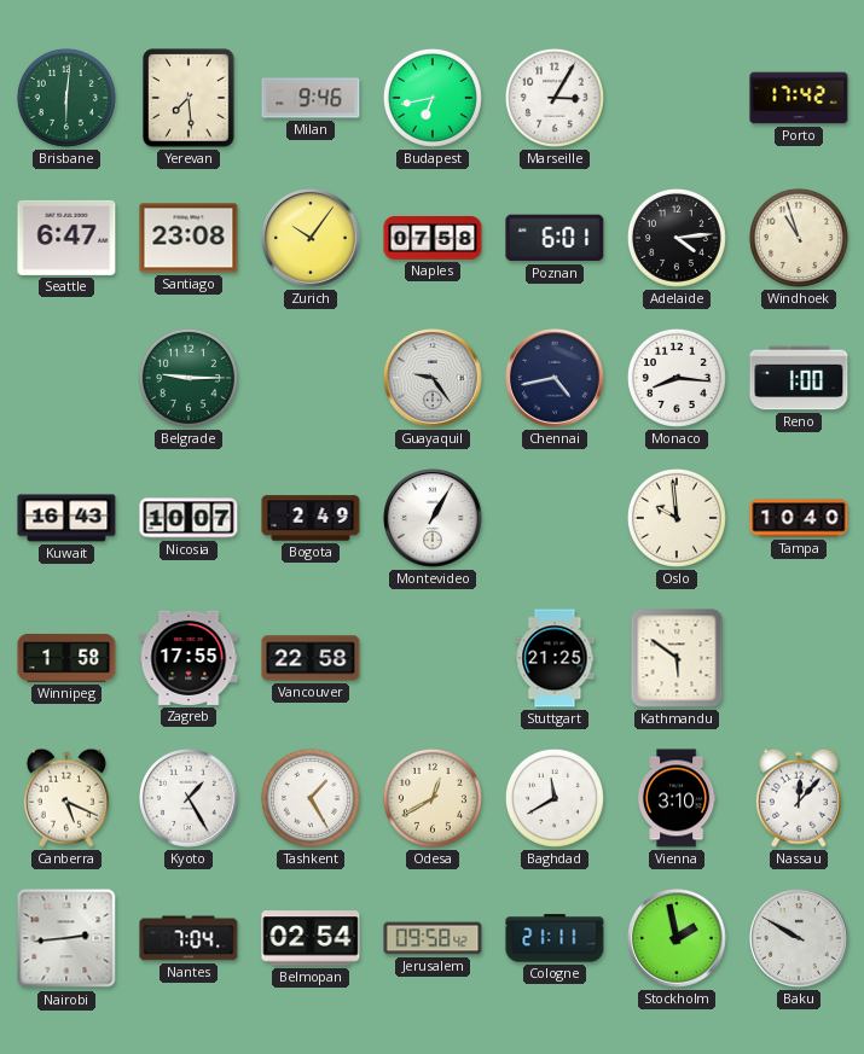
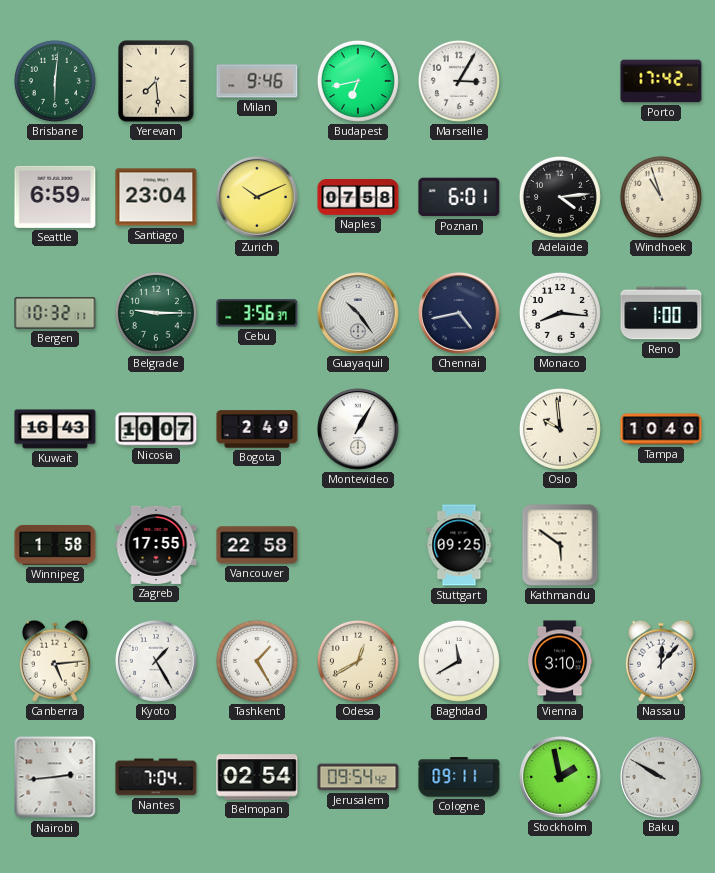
Seattle: 6:47 -> 6:59 (55, 197)
Santiago: 23:08 -> 23:04 (156, 197)
Zurich: 10:06 -> 10:11 (258, 198)
Bergen: none -> 10:32 (55, 313)
Cebu: none -> 3:56 (257, 313)
Guayaquil: 9:24 -> 10:24 (359, 314)
Stuttgart: 21:25 -> 09:25 (459, 545)
Canberra: 5:19 -> 5:14 (55, 661)
Jerusalem: 09:58 -> 09:54 (358, 777)
Cologne: 21:11 -> 09:11 (459, 777)
